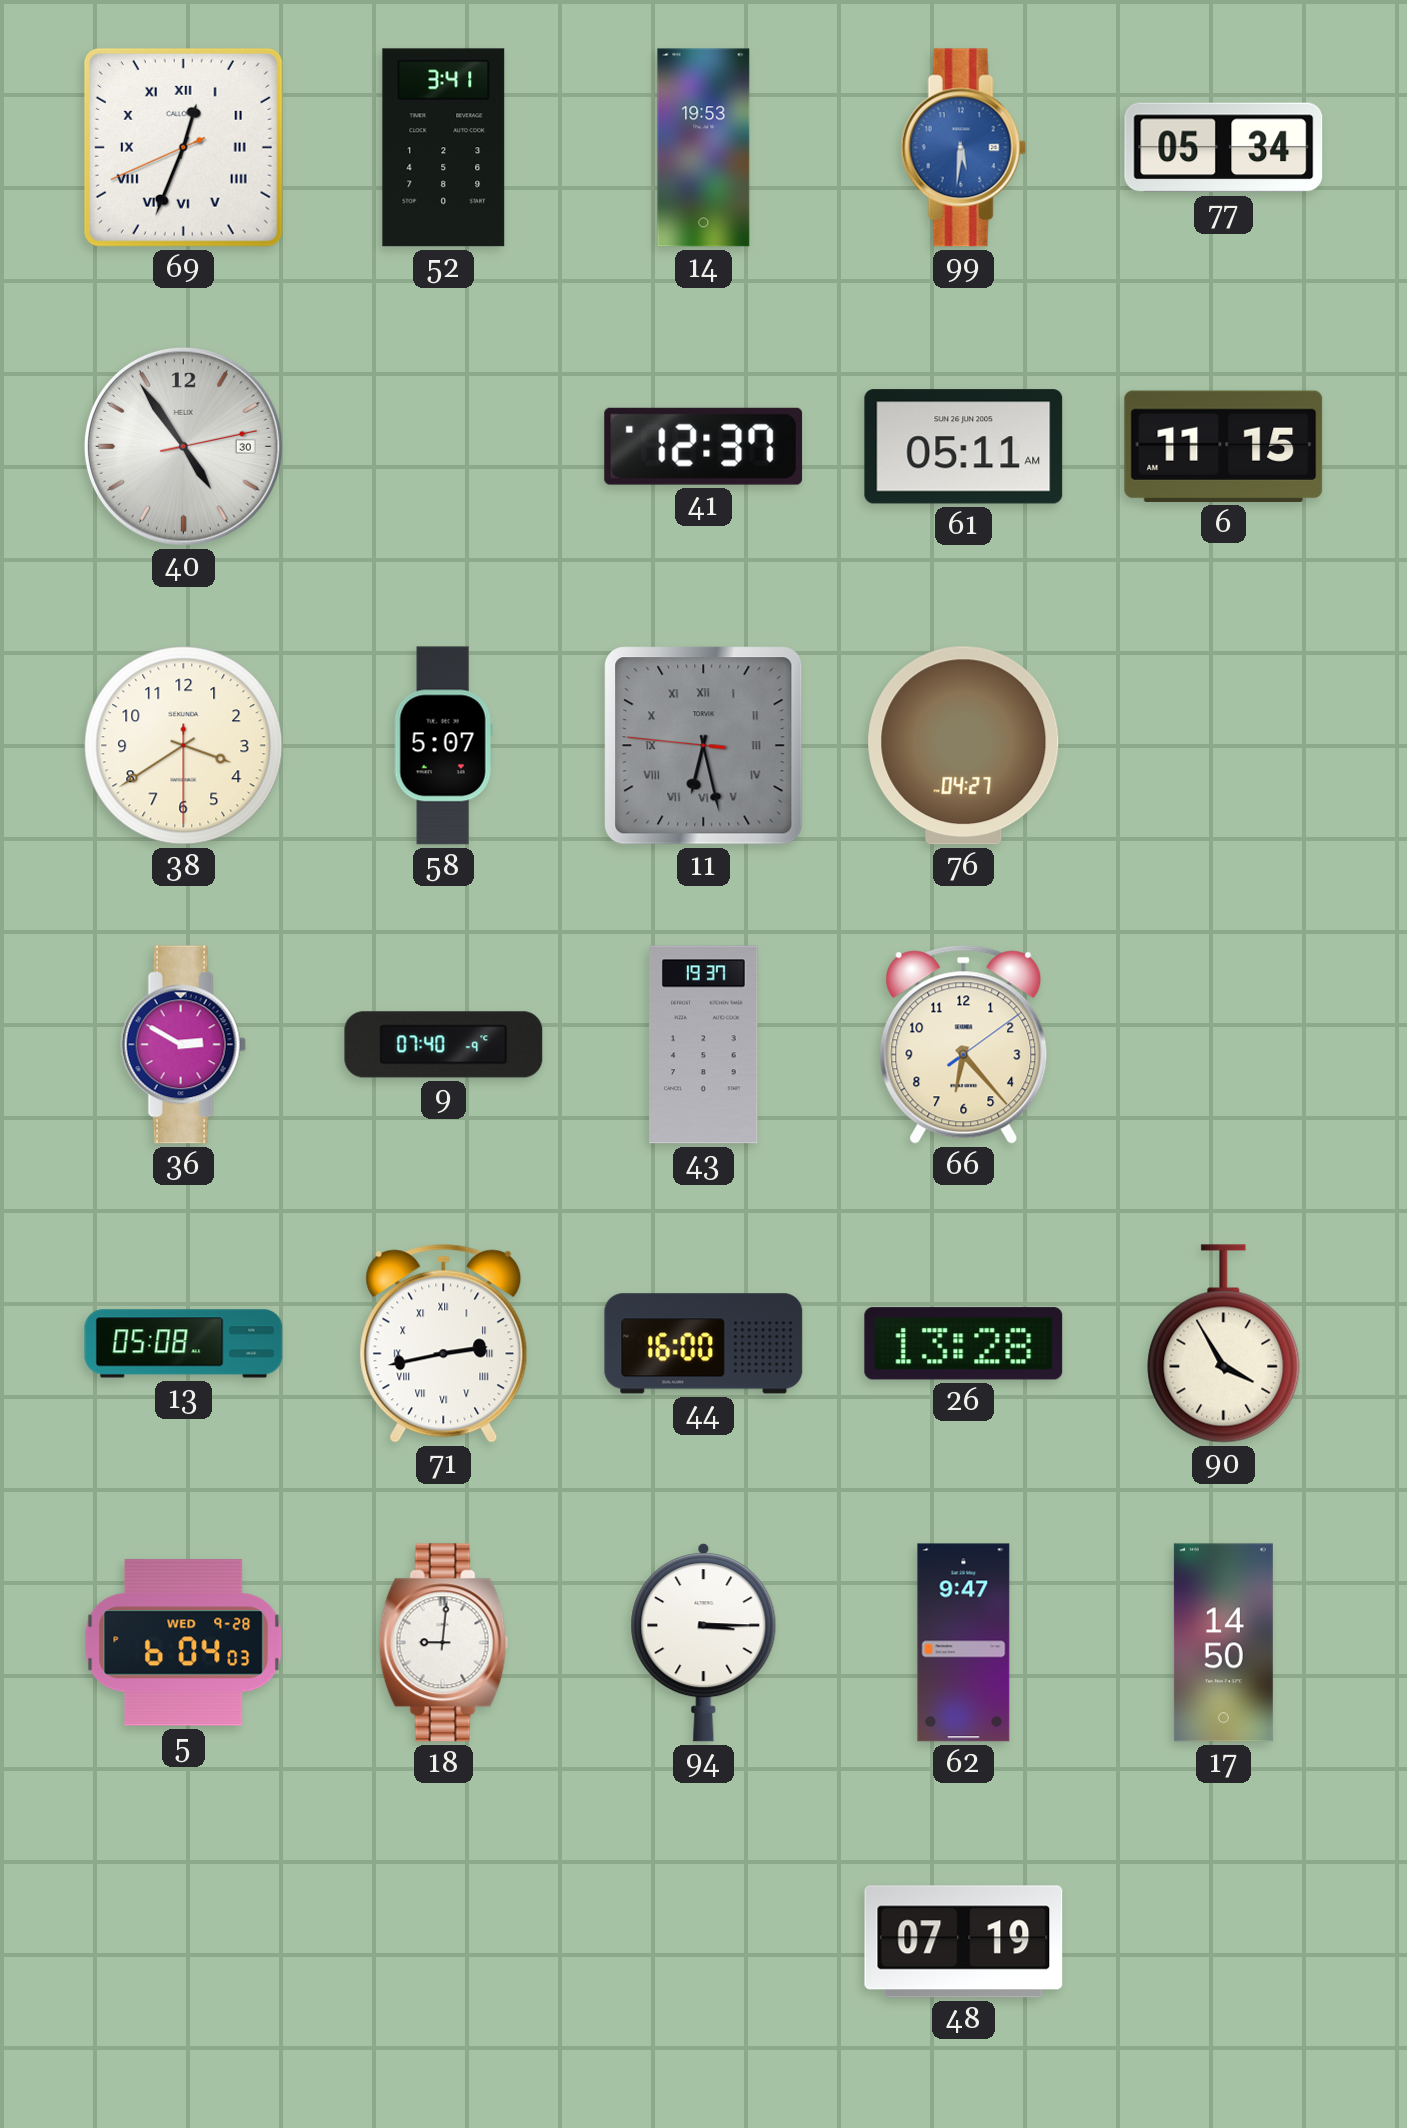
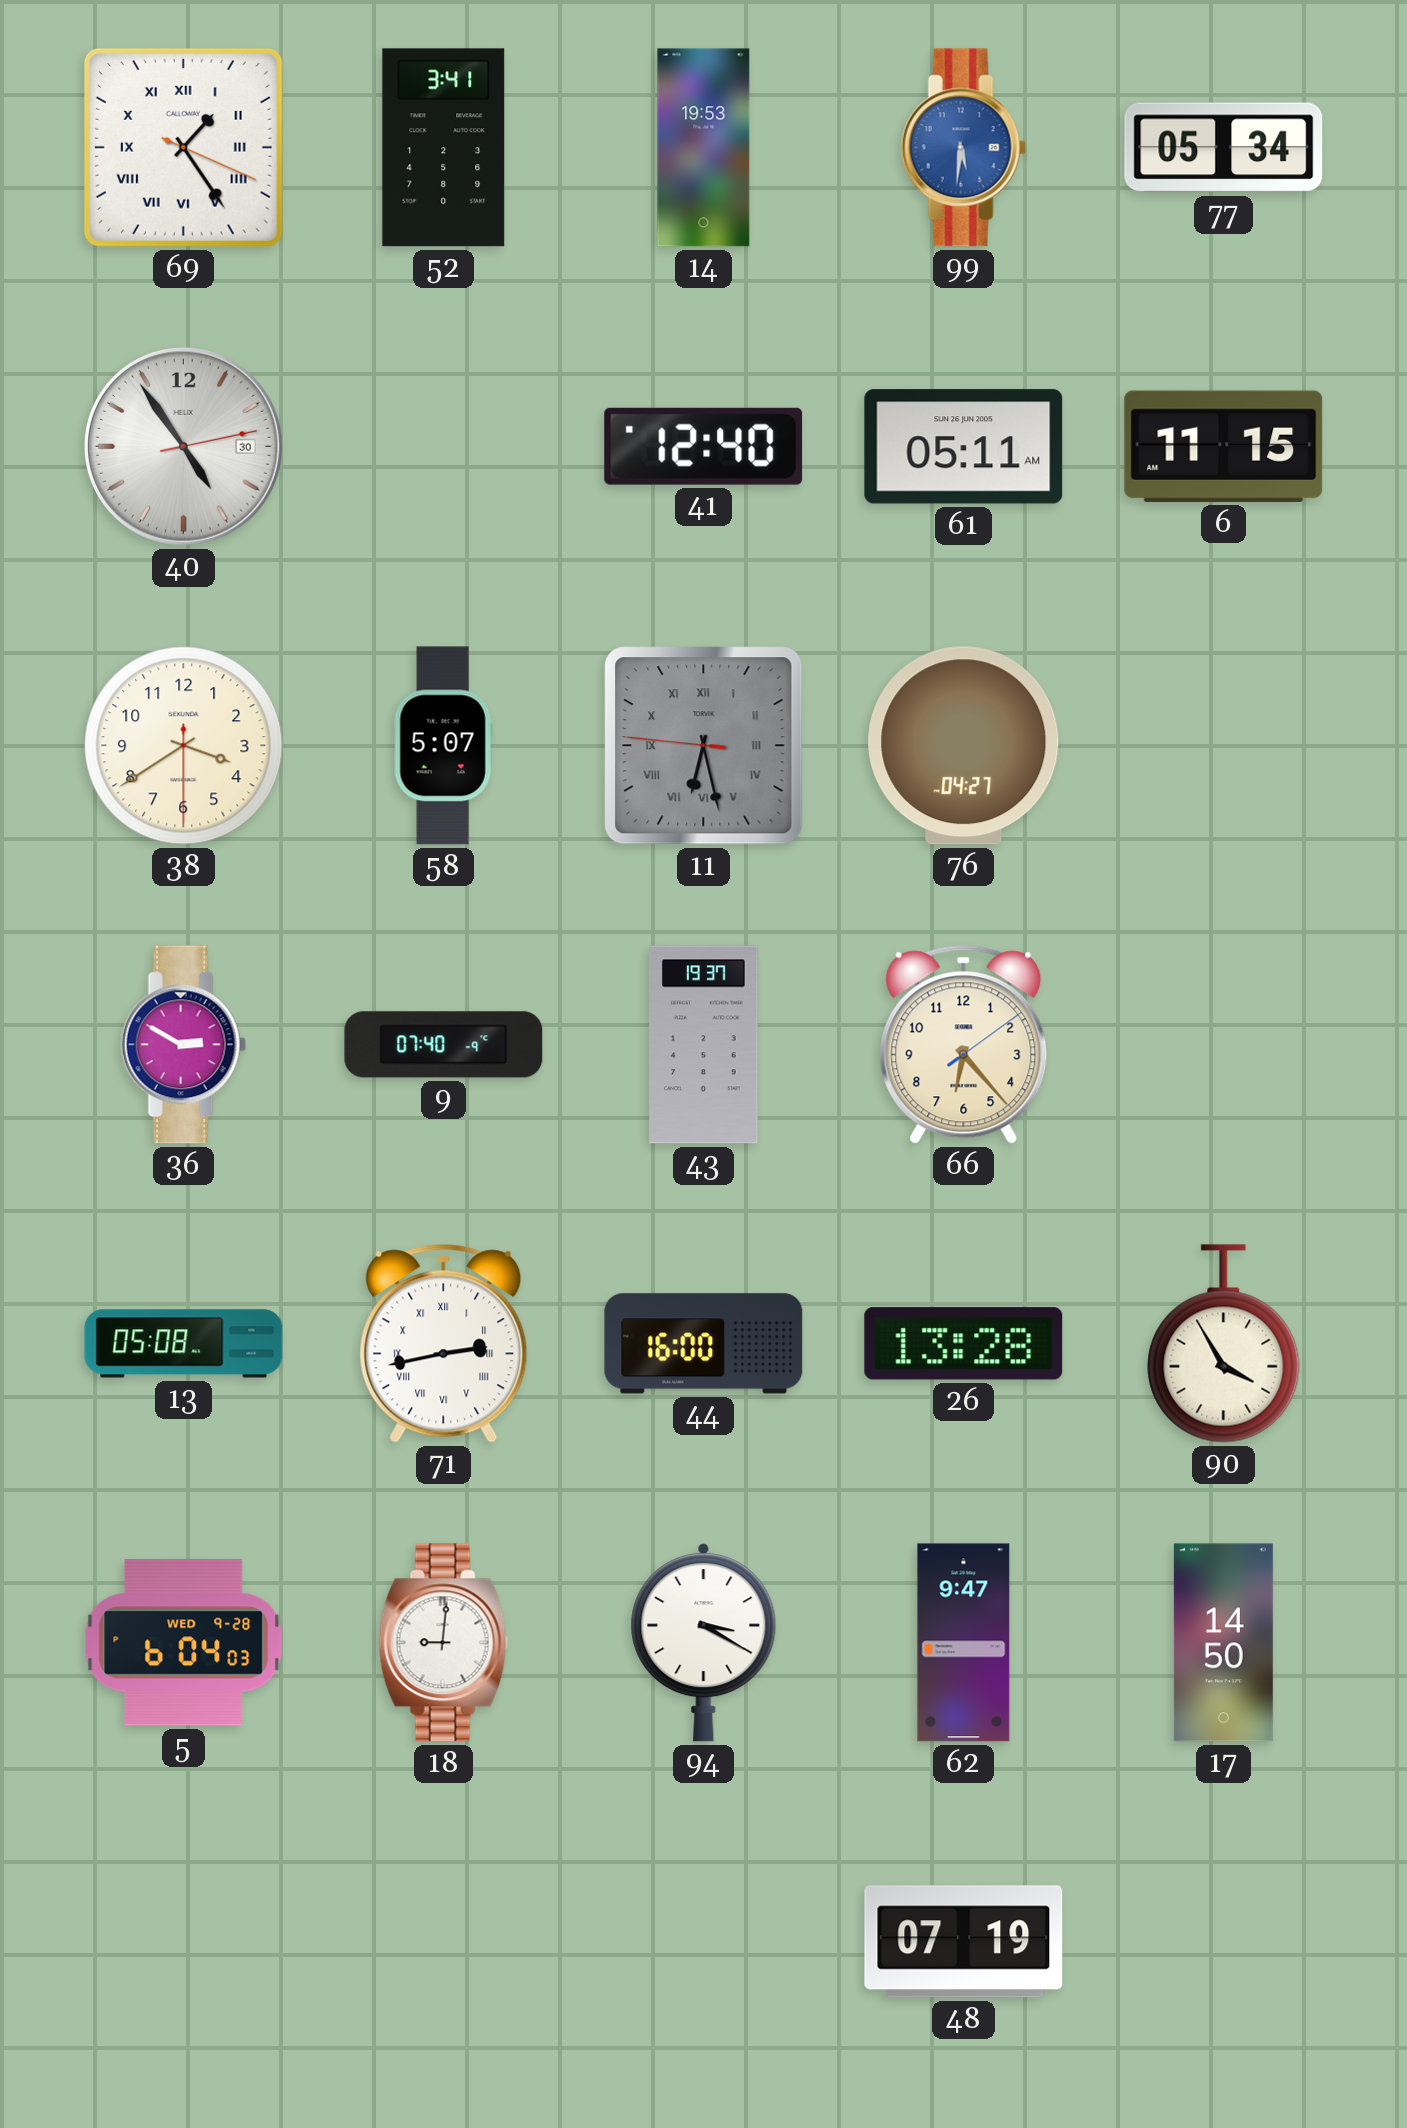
69: 12:33 -> 1:24 (183, 147)
41: 12:37 -> 12:40 (704, 446)
94: 3:15 -> 3:20 (704, 1643)
